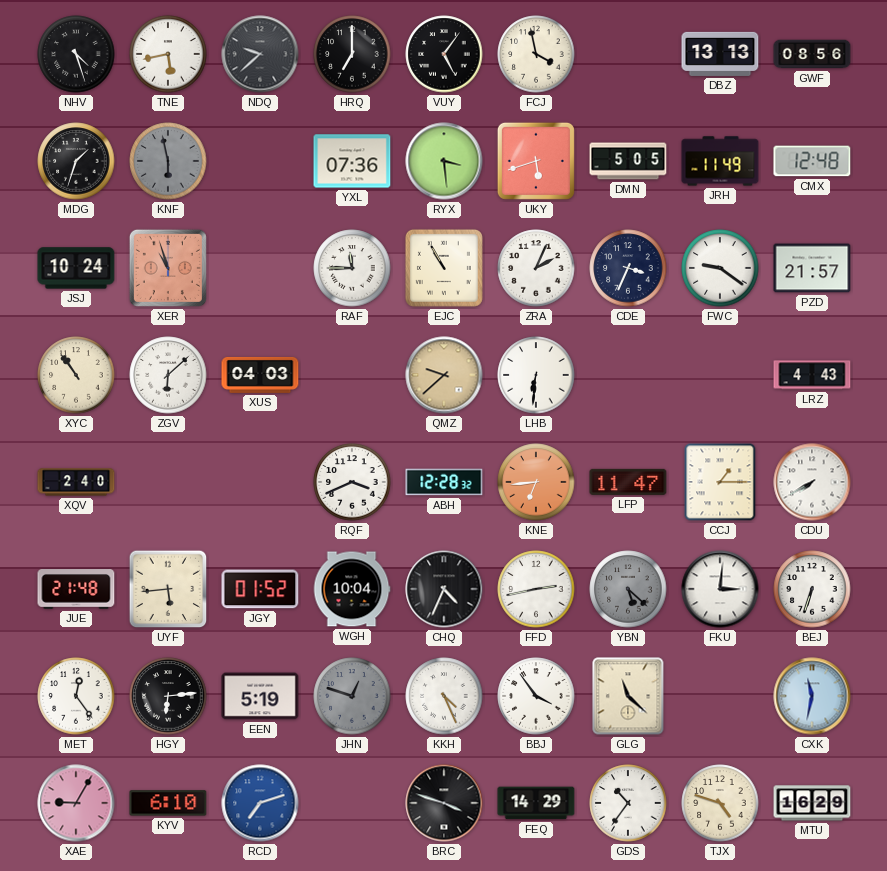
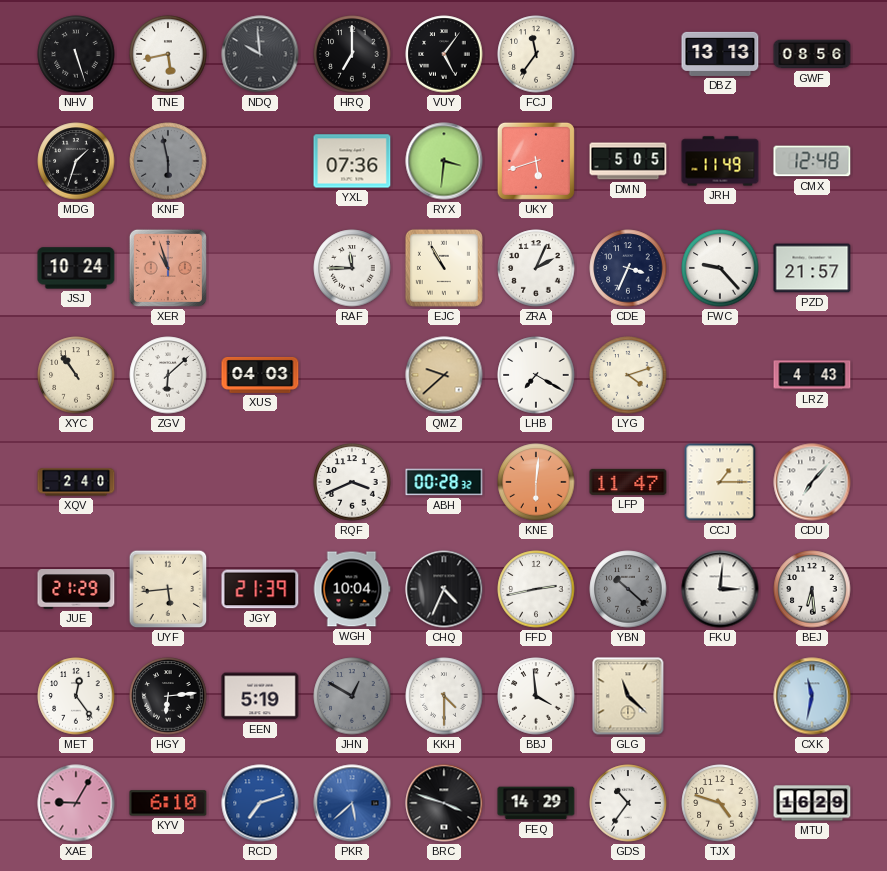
NHV: 4:27 -> 5:27 (76, 54)
NDQ: 9:38 -> 9:59 (260, 54)
FCJ: 3:58 -> 11:36 (536, 54)
RYX: 3:29 -> 3:31 (444, 161)
FWC: 9:21 -> 9:23 (720, 268)
LHB: 6:31 -> 7:20 (536, 375)
LYG: none -> 4:12 (628, 375)
ABH: 12:28 -> 00:28 (444, 482)
KNE: 6:44 -> 6:01 (536, 482)
CDU: 7:40 -> 7:07 (812, 482)
JUE: 21:48 -> 21:29 (76, 589)
JGY: 01:52 -> 21:39 (260, 589)
YBN: 5:22 -> 10:22 (628, 589)
BEJ: 6:33 -> 6:29 (812, 589)
JHN: 12:48 -> 12:50 (352, 696)
KKH: 4:26 -> 4:30 (444, 696)
BBJ: 3:54 -> 3:59 (536, 696)
PKR: none -> 5:38 (352, 803)
